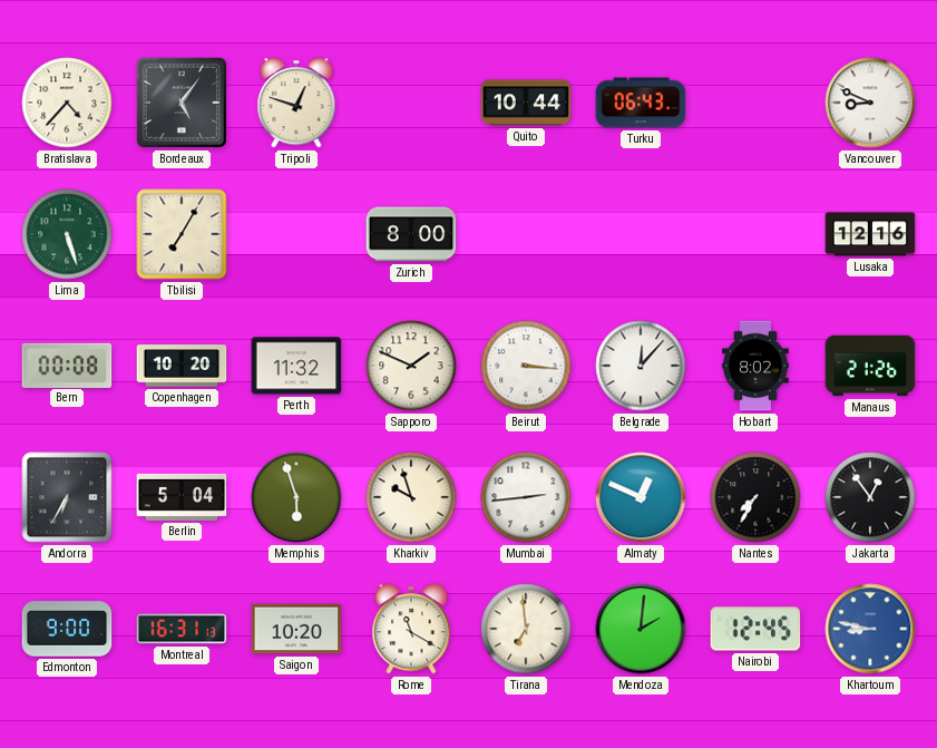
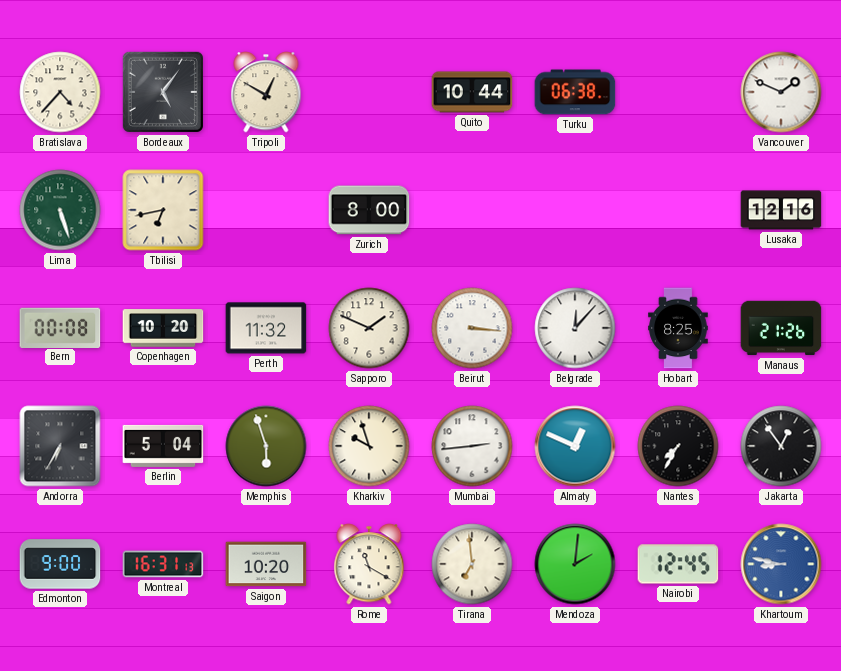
Tripoli: 12:48 -> 12:50 (266, 92)
Turku: 06:43 -> 06:38 (575, 92)
Vancouver: 8:49 -> 1:49 (781, 92)
Tbilisi: 7:05 -> 6:43 (163, 210)
Hobart: 8:02 -> 8:25 (678, 328)
